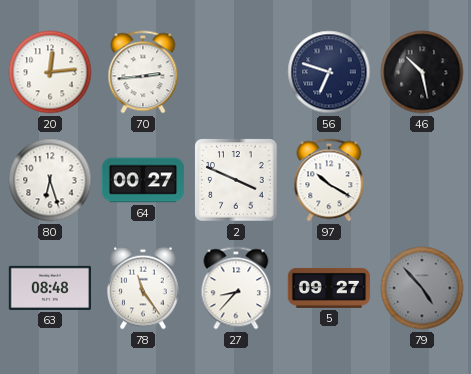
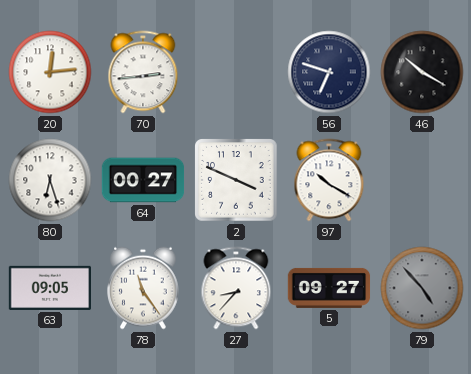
46: 10:28 -> 10:20 (422, 72)
63: 08:48 -> 09:05 (49, 288)
